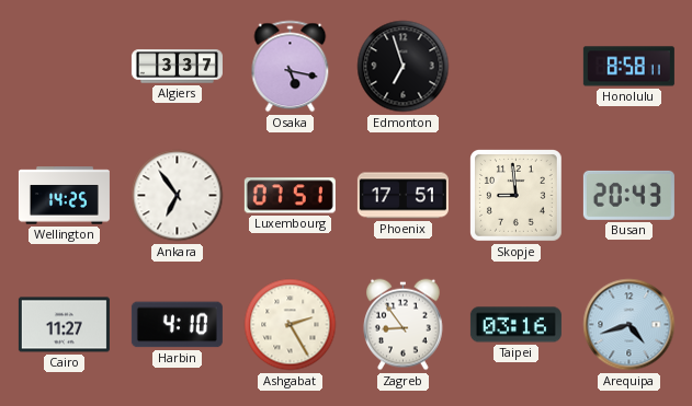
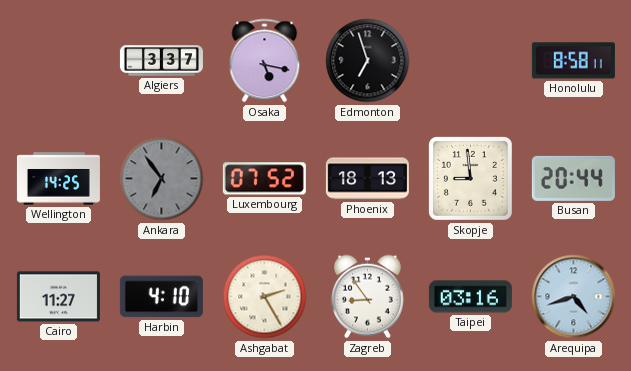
Ankara dial: white -> grey (162, 179)
Luxembourg: 07:51 -> 07:52 (264, 179)
Phoenix: 17:51 -> 18:13 (367, 179)
Busan: 20:43 -> 20:44 (573, 178)
